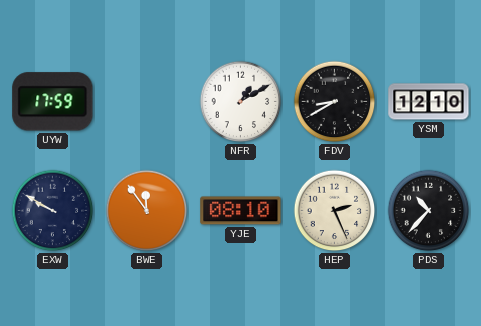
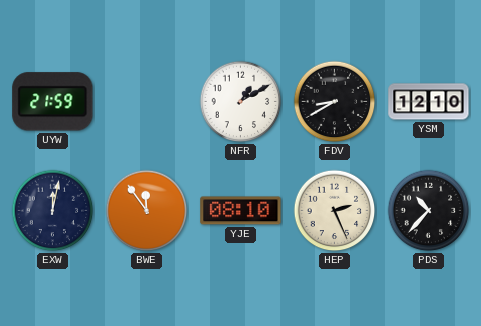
UYW: 17:59 -> 21:59 (53, 102)
EXW: 9:50 -> 12:02 (53, 211)
